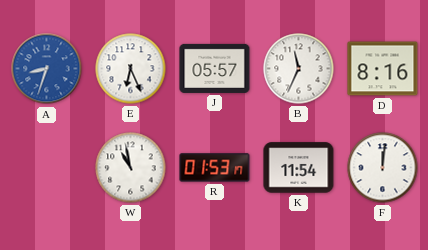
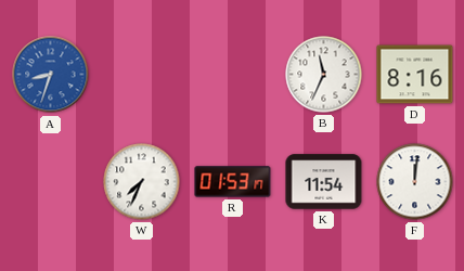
E: 6:26 -> none (131, 69)
J: 05:57 -> none (215, 68)
W: 10:58 -> 7:34 (142, 182)
